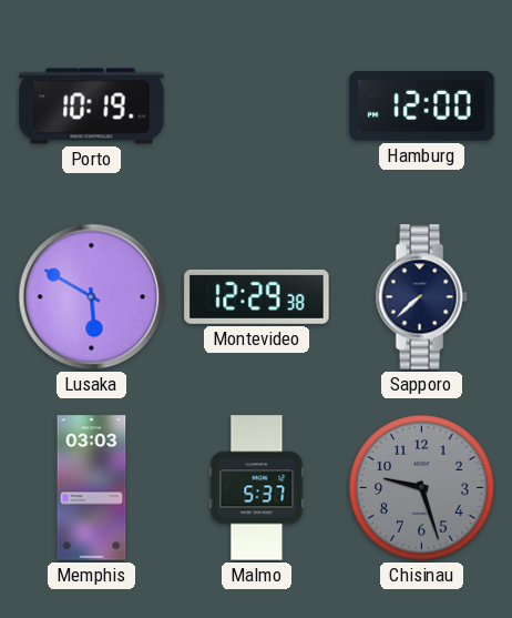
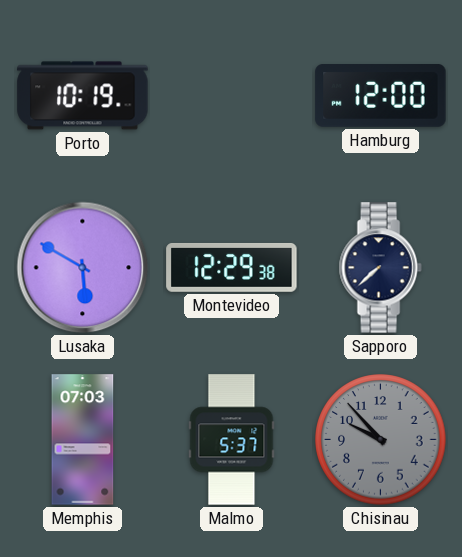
Memphis: 03:03 -> 07:03 (83, 440)
Chisinau: 9:27 -> 9:53 (381, 440)
